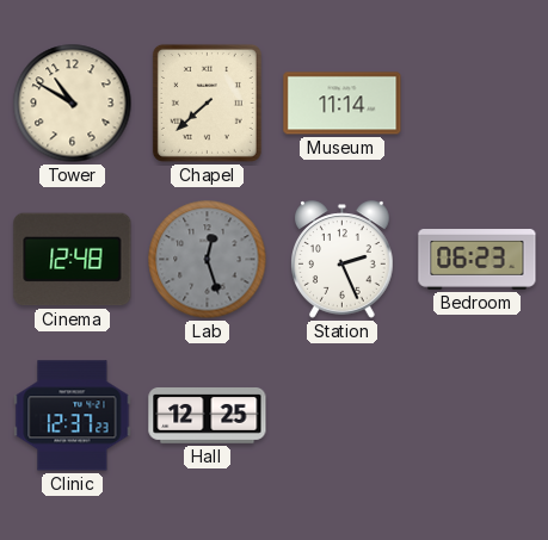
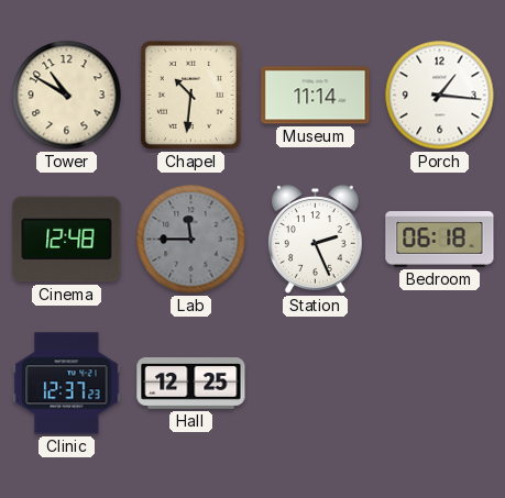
Chapel: 7:38 -> 10:31 (190, 95)
Porch: none -> 1:16 (440, 96)
Lab: 12:27 -> 11:45 (191, 240)
Bedroom: 06:23 -> 06:18 (440, 240)
